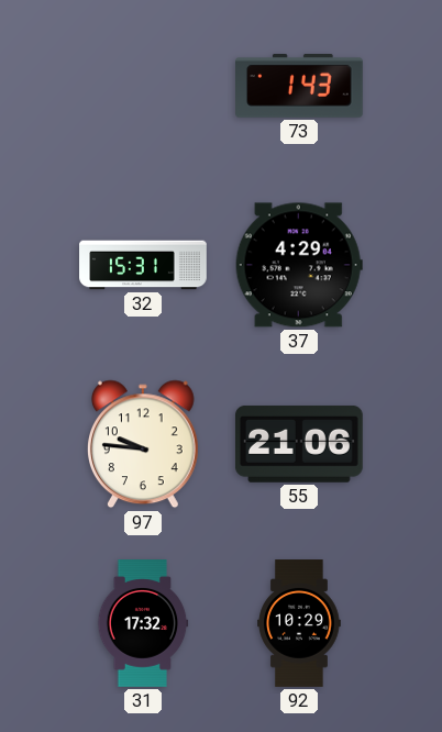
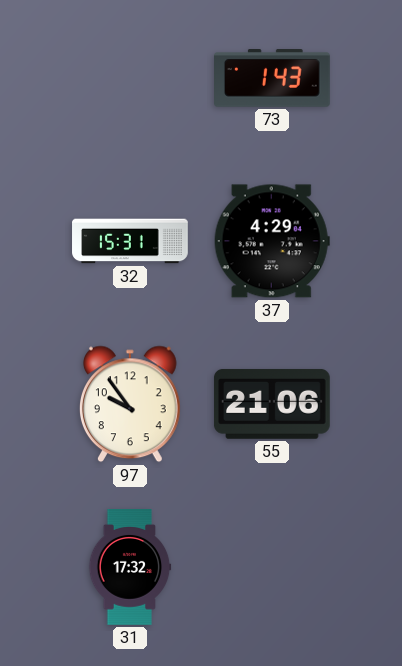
97: 9:46 -> 9:54 (130, 404)
92: 10:29 -> none (299, 623)
